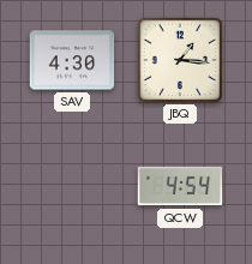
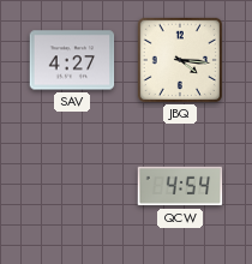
SAV: 4:30 -> 4:27 (72, 60)
JBQ: 1:16 -> 4:16 (179, 59)
